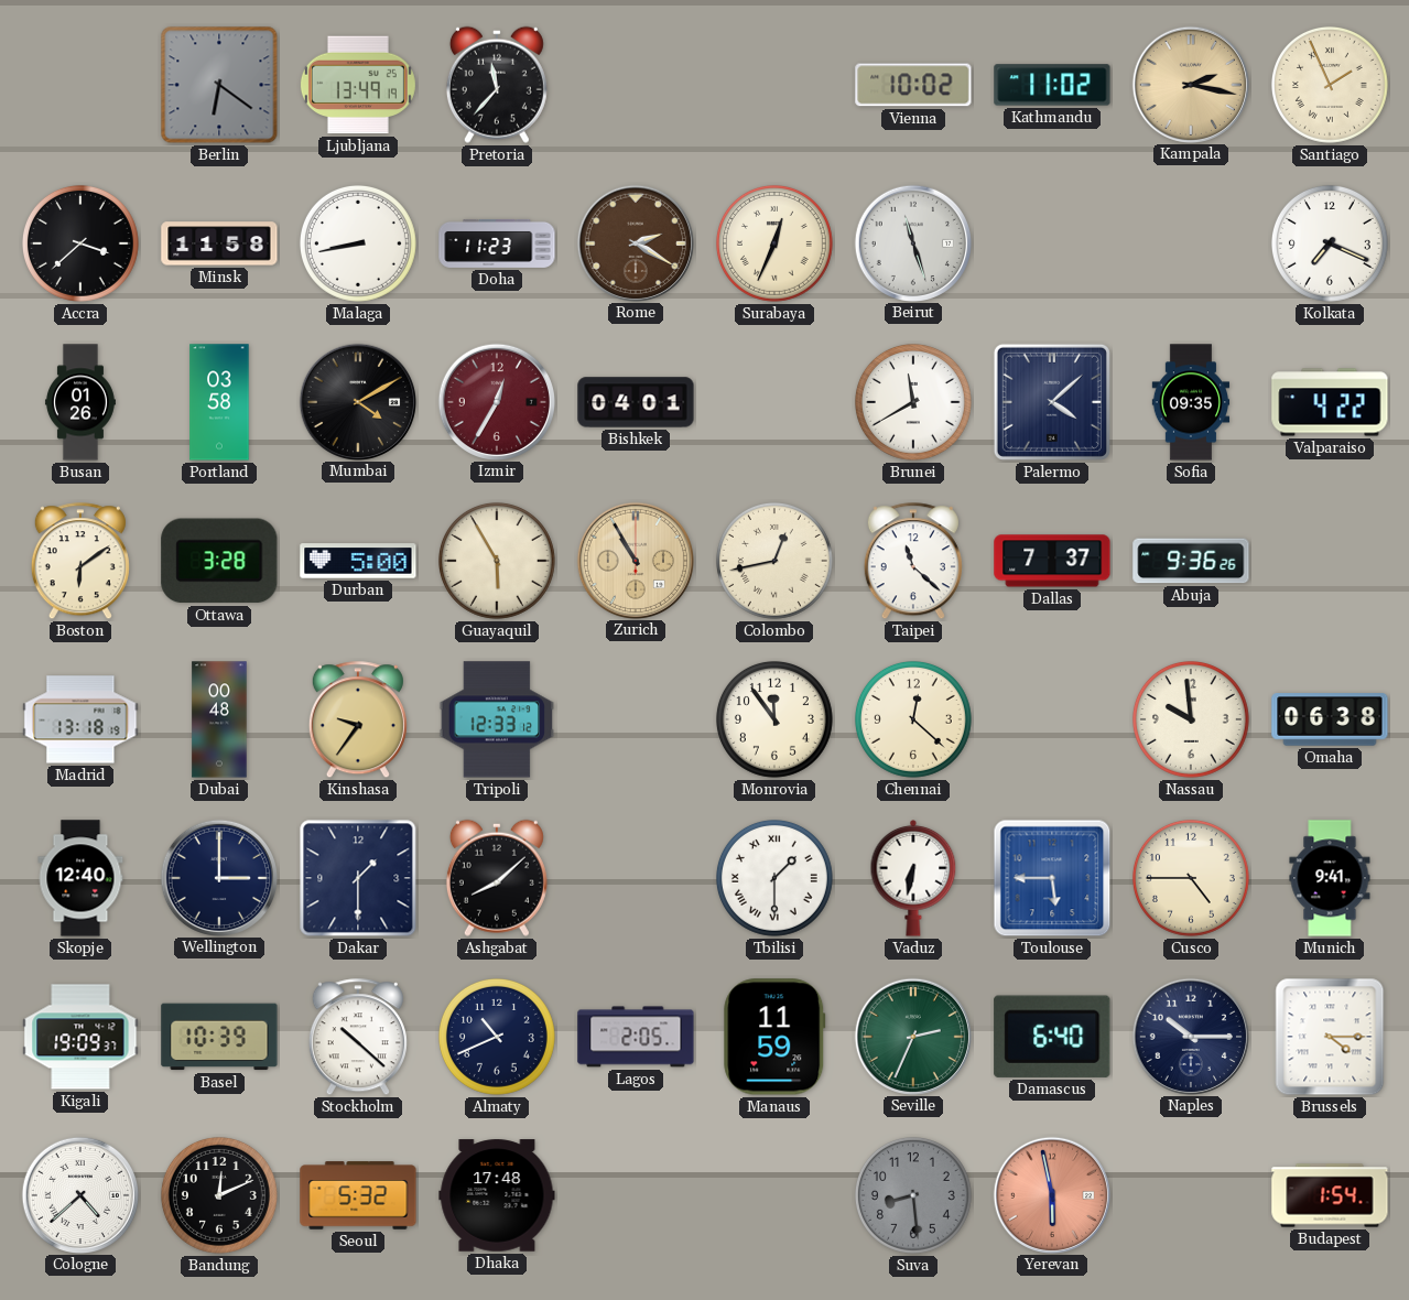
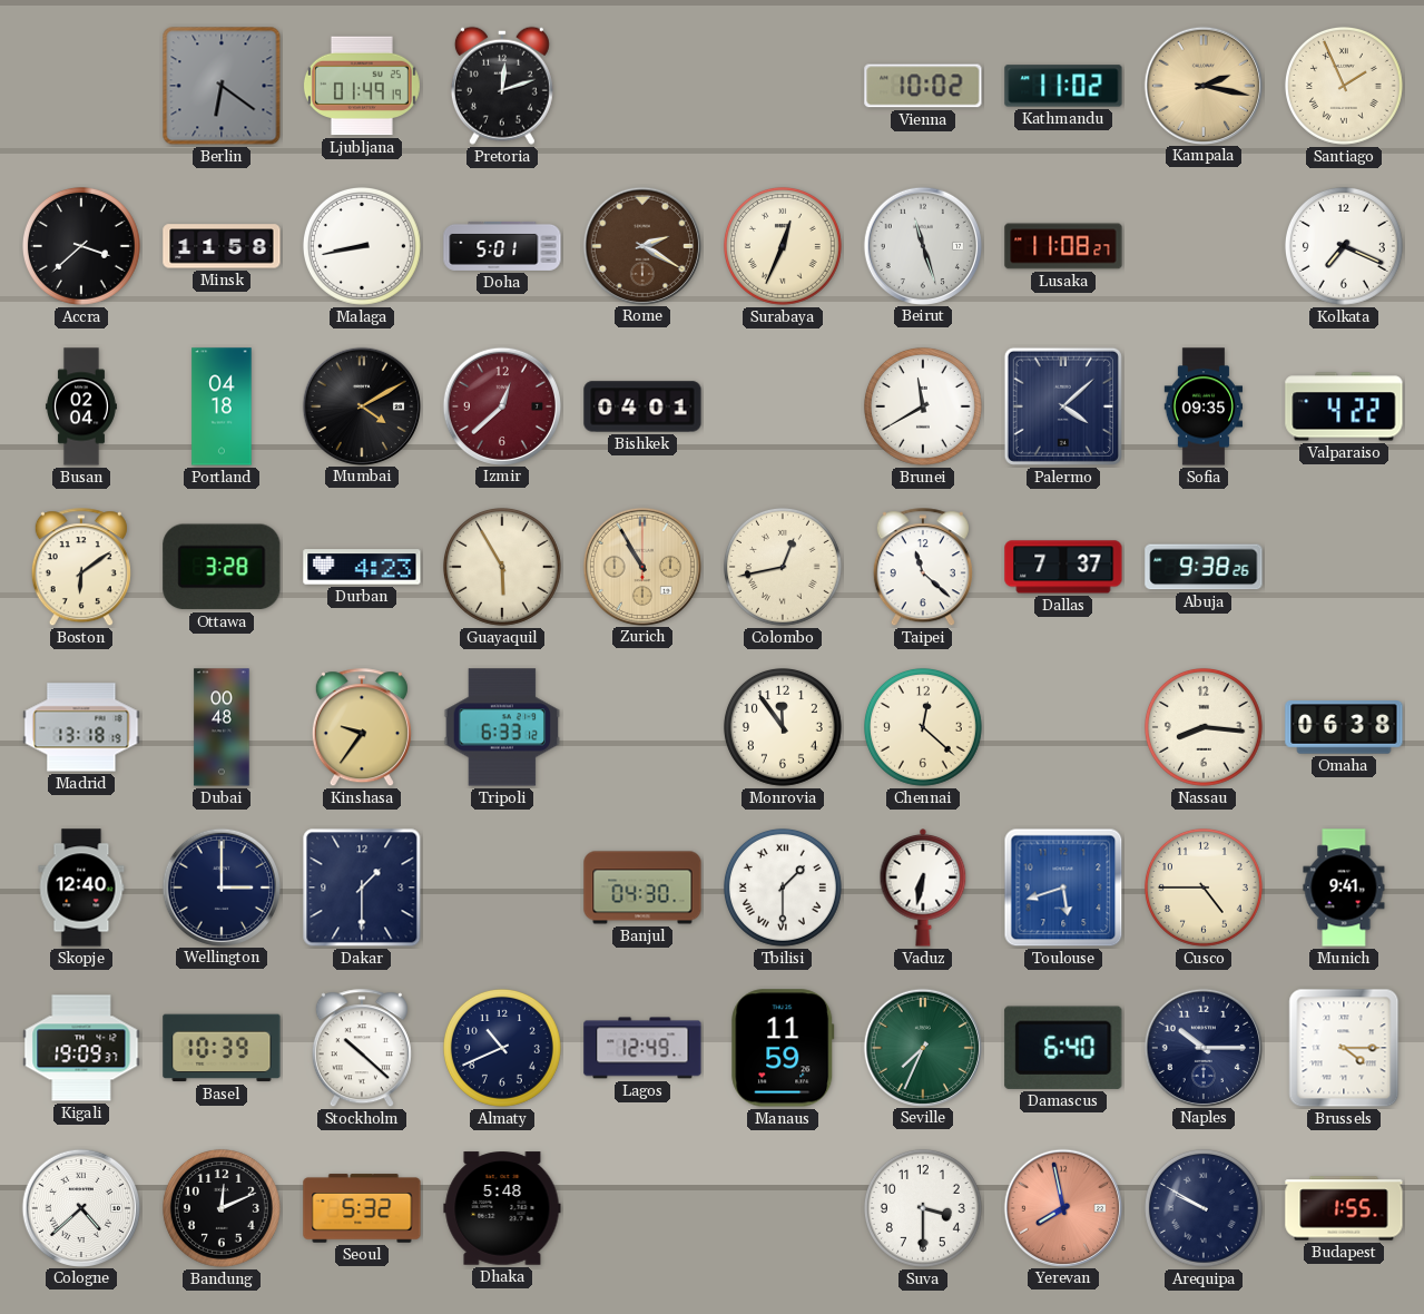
Ljubljana: 13:49 -> 01:49 (362, 86)
Pretoria: 11:37 -> 12:12 (502, 86)
Doha: 11:23 -> 5:01 (502, 246)
Lusaka: none -> 11:08 (1063, 246)
Busan: 01:26 -> 02:04 (81, 406)
Portland: 03:58 -> 04:18 (222, 406)
Izmir: 12:35 -> 12:38 (501, 405)
Durban: 5:00 -> 4:23 (362, 567)
Abuja: 9:36 -> 9:38 (1204, 567)
Tripoli: 12:33 -> 6:33 (502, 727)
Nassau: 9:59 -> 8:16 (1204, 727)
Ashgabat: 8:08 -> none (497, 878)
Banjul: none -> 04:30 (642, 888)
Toulouse: 5:45 -> 5:42 (1063, 888)
Lagos: 2:05 -> 12:49 (642, 1048)
Seville: 2:34 -> 7:34 (922, 1047)
Dhaka: 17:48 -> 5:48 (502, 1208)
Suva: 8:29 -> 3:30 (923, 1208)
Suva dial: grey -> white (923, 1208)
Yerevan: 5:58 -> 7:58 (1062, 1207)
Arequipa: none -> 9:50 (1204, 1208)
Budapest: 1:54 -> 1:55 (1344, 1208)
